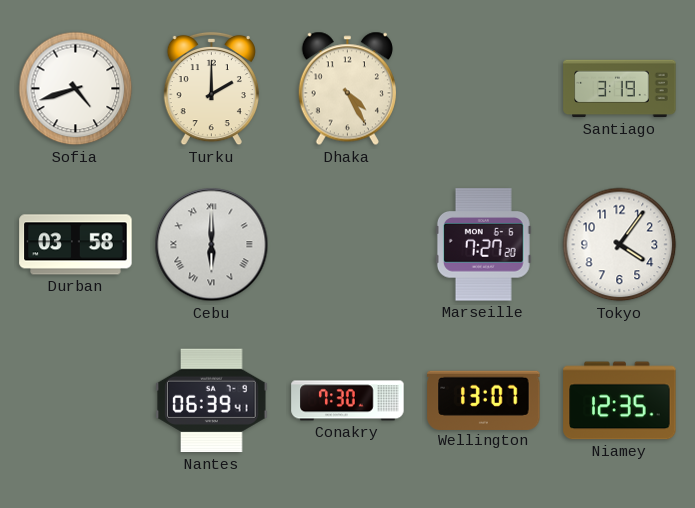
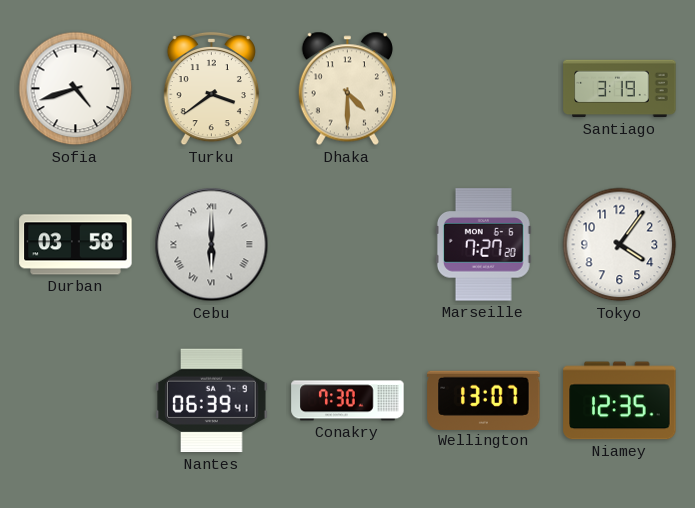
Turku: 2:00 -> 3:39 (211, 89)
Dhaka: 4:25 -> 4:30 (347, 89)
